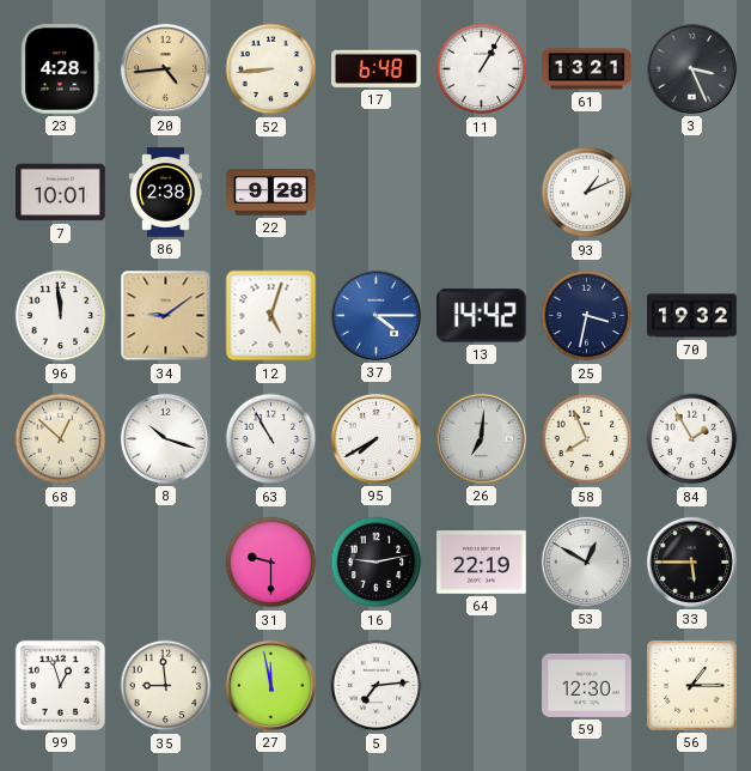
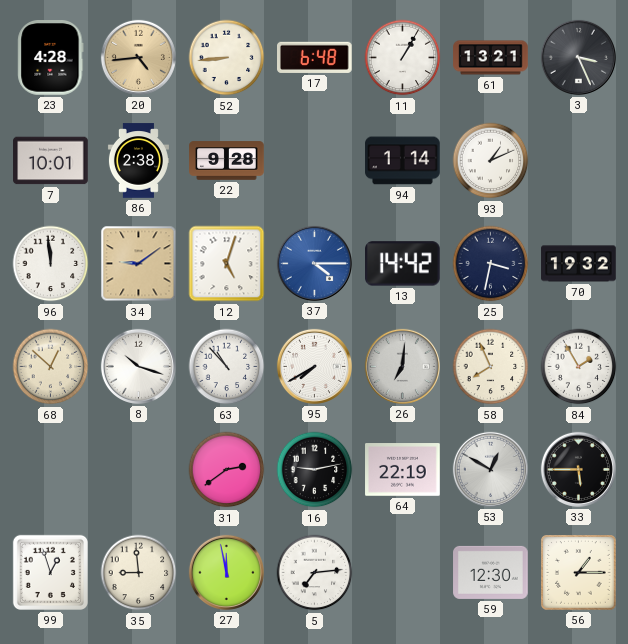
94: none -> 1:14 (403, 161)
63: 10:55 -> 10:53 (227, 367)
31: 9:30 -> 2:39 (227, 470)
